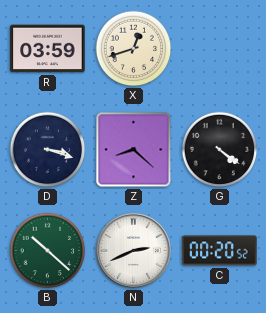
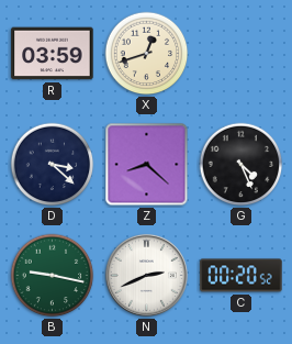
D: 3:18 -> 3:22 (53, 165)
G: 4:21 -> 4:26 (242, 165)
B: 10:22 -> 9:17 (53, 276)
